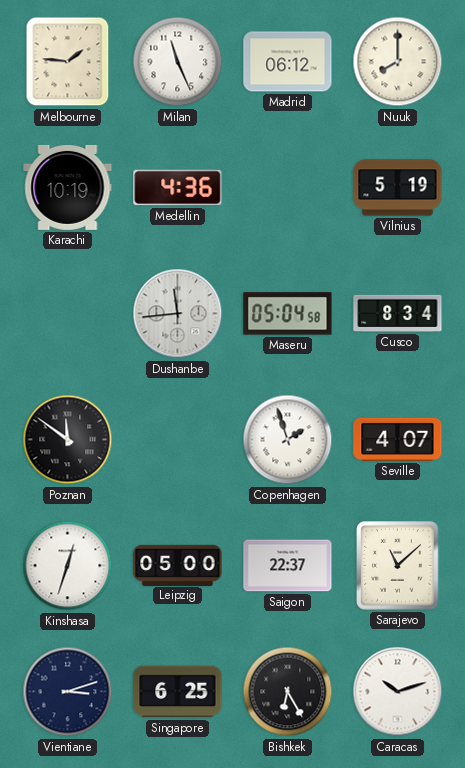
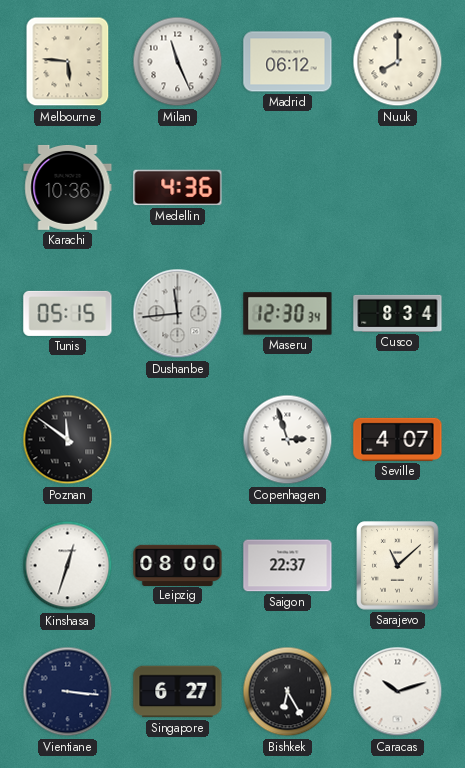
Melbourne: 1:46 -> 5:46 (68, 62)
Karachi: 10:19 -> 10:36 (68, 187)
Vilnius: 5:19 -> none (398, 188)
Tunis: none -> 05:15 (68, 313)
Maseru: 05:04 -> 12:30 (288, 314)
Copenhagen: 1:57 -> 2:57 (288, 440)
Leipzig: 05:00 -> 08:00 (178, 565)
Vientiane: 3:12 -> 3:16 (68, 692)
Singapore: 6:25 -> 6:27 (178, 692)
